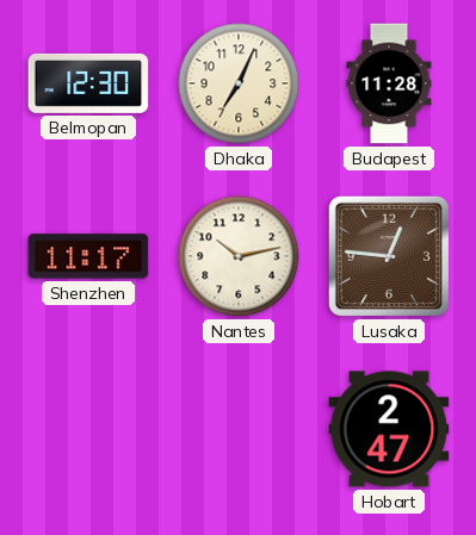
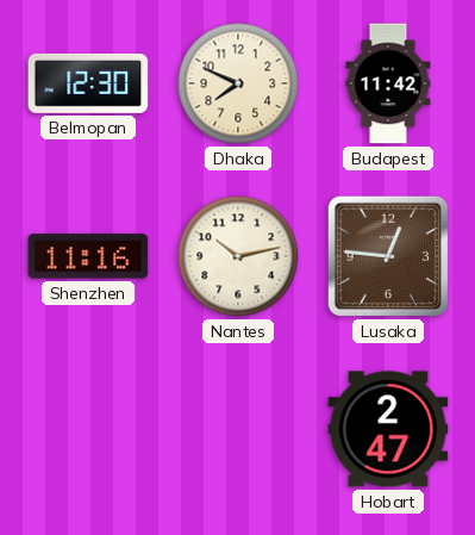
Dhaka: 7:04 -> 7:49 (238, 83)
Budapest: 11:28 -> 11:42 (388, 83)
Shenzhen: 11:17 -> 11:16 (88, 256)
